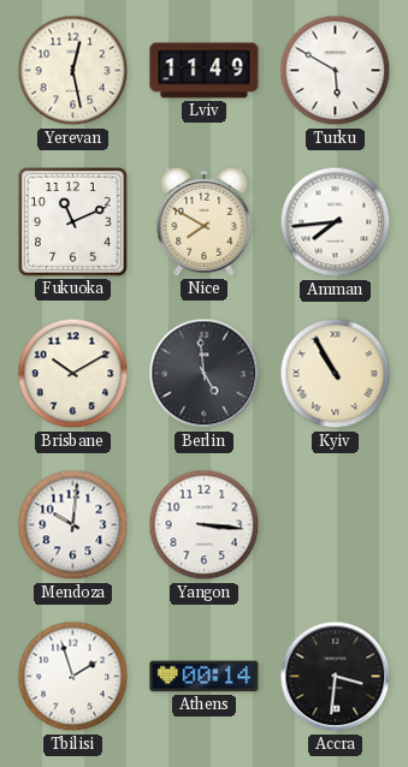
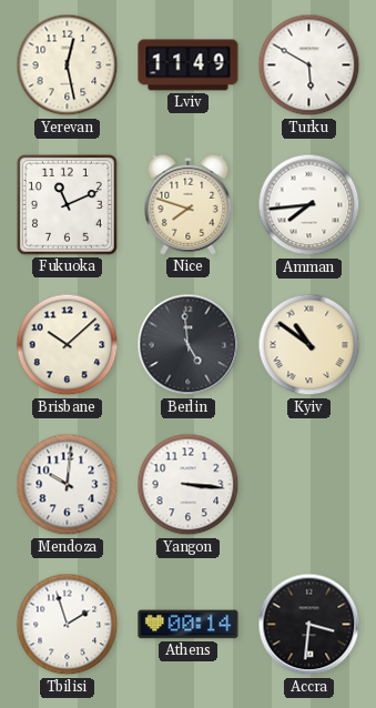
Nice: 7:50 -> 7:48 (189, 204)
Brisbane: 10:10 -> 10:08 (68, 345)
Kyiv: 10:55 -> 10:51 (309, 345)
